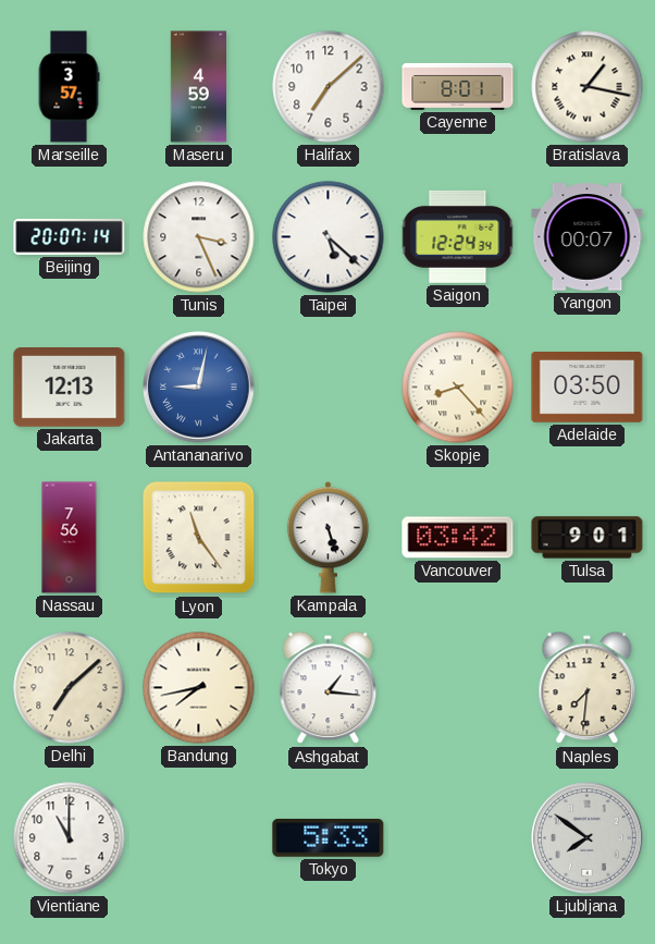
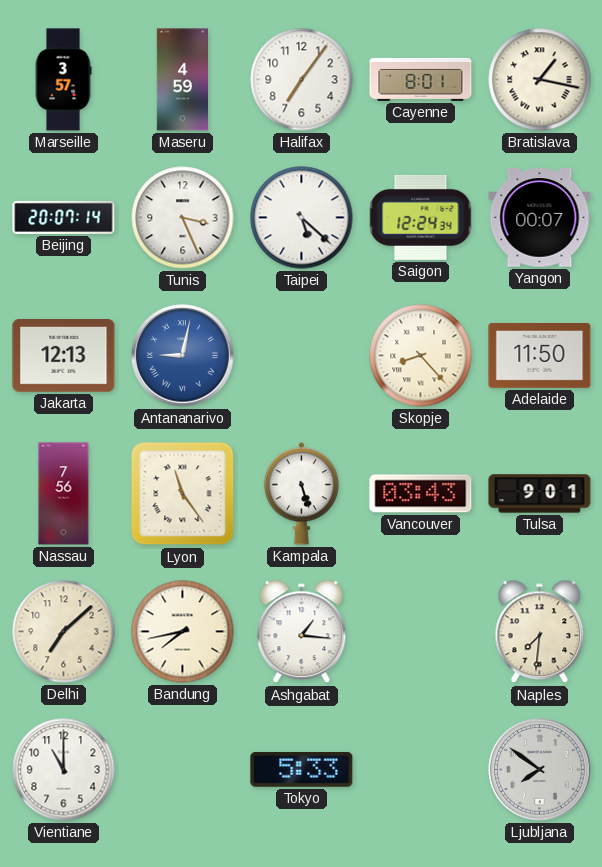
Halifax: 7:08 -> 7:06 (302, 80)
Adelaide: 03:50 -> 11:50 (540, 356)
Vancouver: 03:42 -> 03:43 (421, 494)
